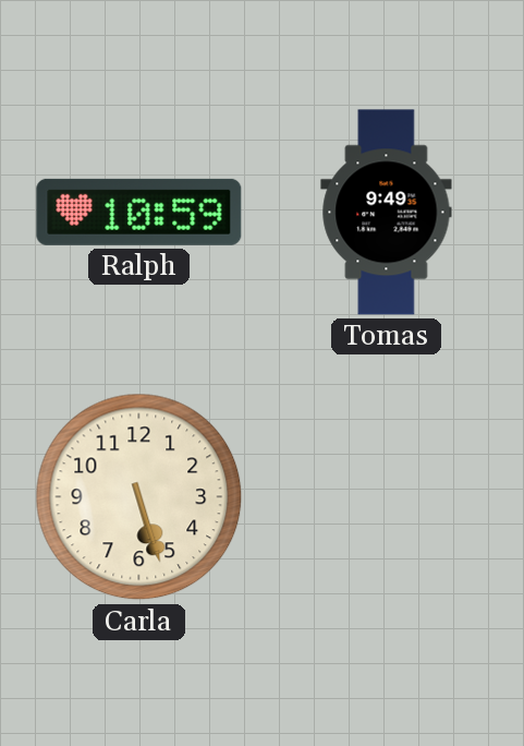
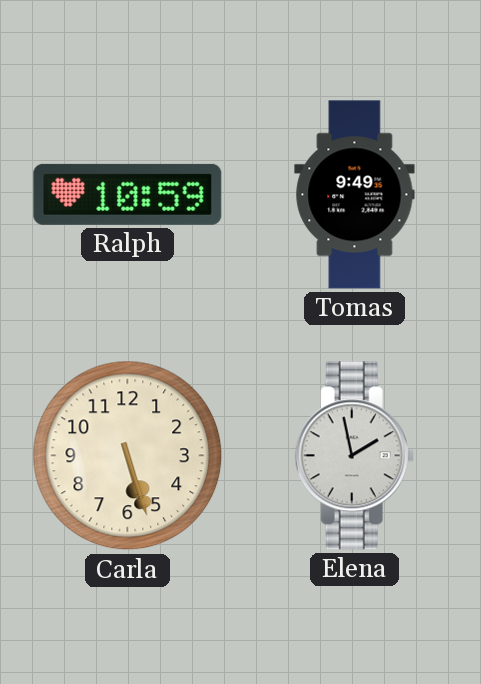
Elena: none -> 1:58 (354, 456)
